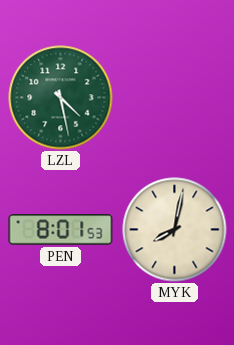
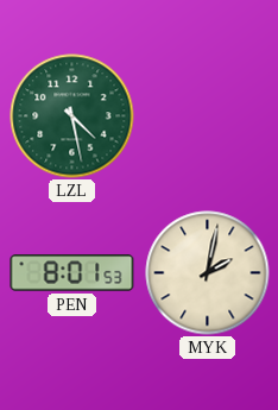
MYK: 8:02 -> 2:02 (208, 273)
